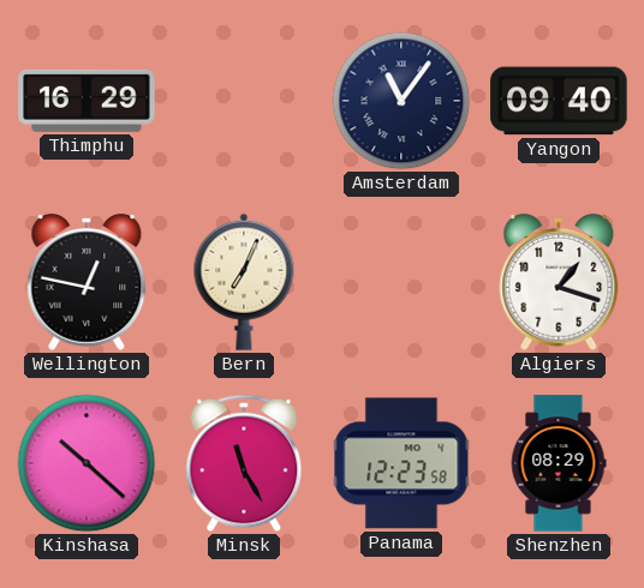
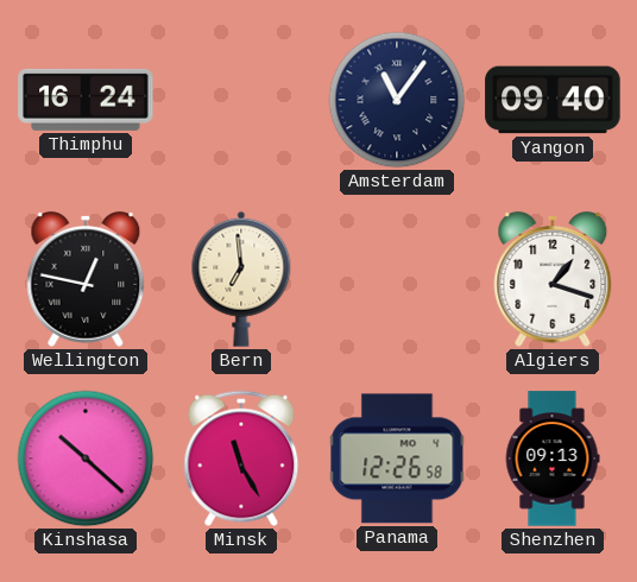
Thimphu: 16:29 -> 16:24 (86, 100)
Bern: 7:04 -> 6:59 (241, 279)
Panama: 12:23 -> 12:26 (397, 458)
Shenzhen: 08:29 -> 09:13 (553, 458)
